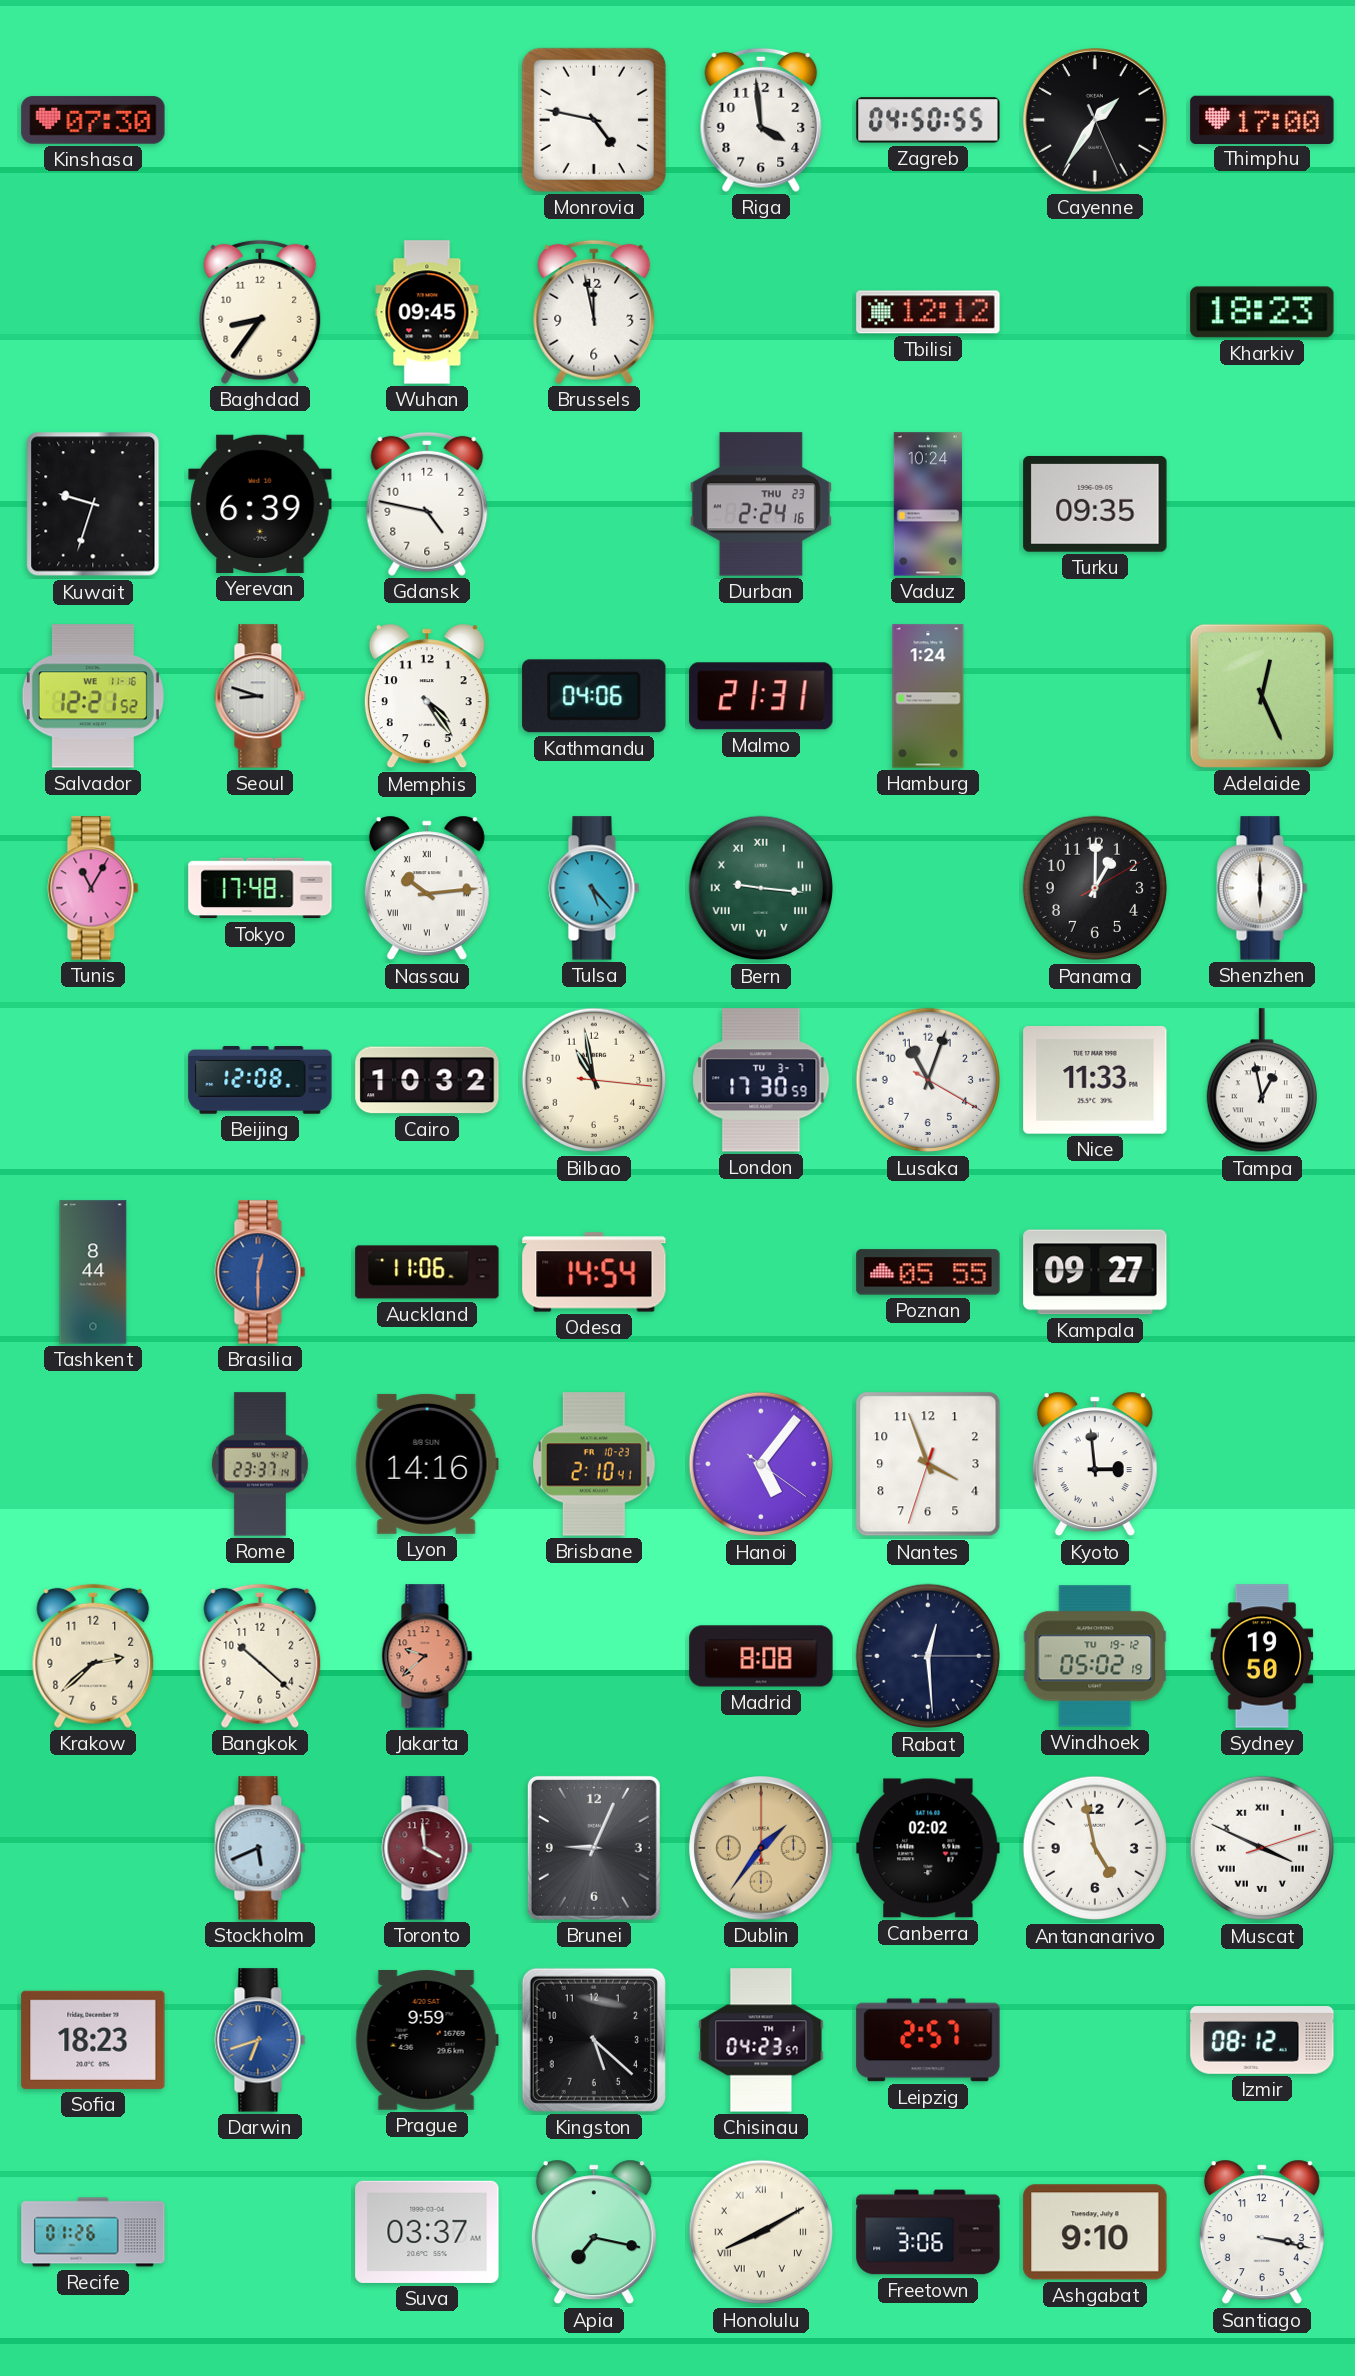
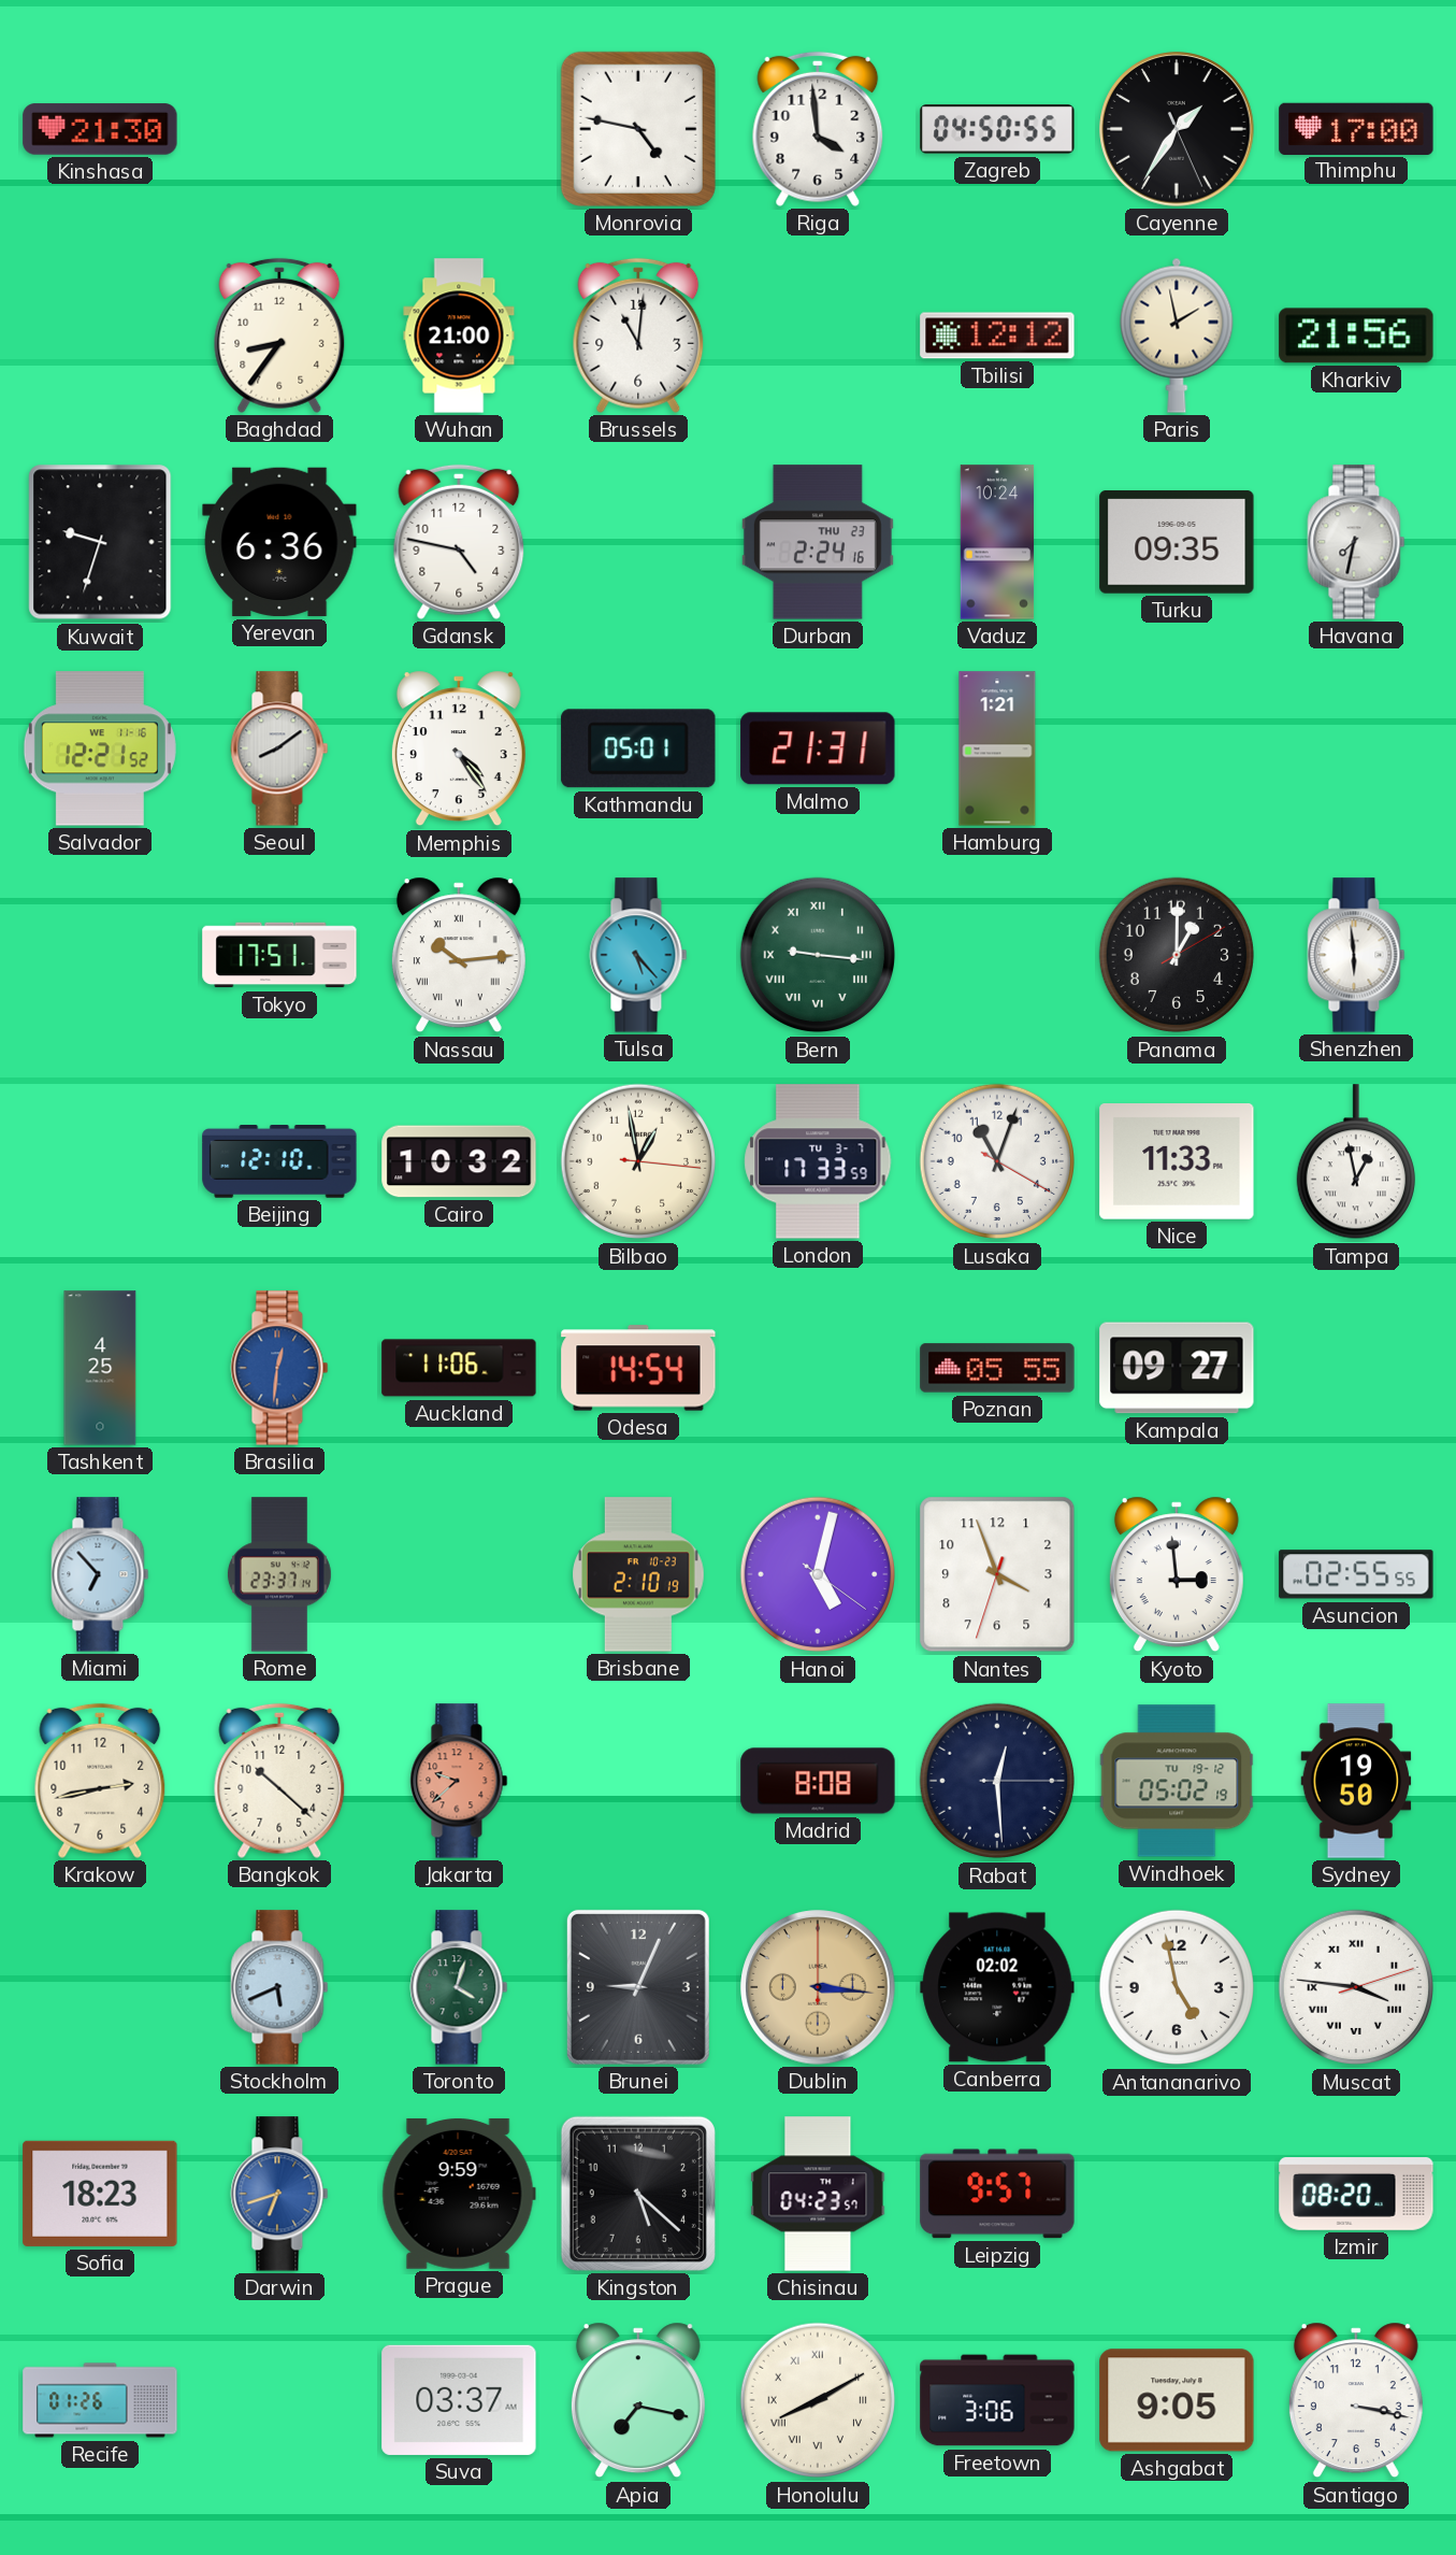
Kinshasa: 07:30 -> 21:30 (100, 129)
Wuhan: 09:45 -> 21:00 (459, 336)
Brussels: 11:58 -> 11:01 (638, 336)
Paris: none -> 1:58 (1177, 336)
Kharkiv: 18:23 -> 21:56 (1356, 336)
Yerevan: 6:39 -> 6:36 (279, 542)
Havana: none -> 7:32 (1356, 542)
Seoul: 8:48 -> 8:09 (279, 748)
Kathmandu: 04:06 -> 05:01 (638, 748)
Hamburg: 1:24 -> 1:21 (997, 748)
Adelaide: 12:26 -> none (1262, 696)
Tunis: 11:05 -> none (93, 888)
Tokyo: 17:48 -> 17:51 (279, 955)
Shenzhen: 6:00 -> 5:59 (1356, 955)
Beijing: 12:08 -> 12:10 (279, 1162)
Bilbao: 10:58 -> 12:58 (638, 1161)
London: 17:30 -> 17:33 (818, 1161)
Tashkent: 8:44 -> 4:25 (100, 1368)
Brasilia: 12:30 -> 12:31 (279, 1368)
Miami: none -> 6:53 (100, 1574)
Lyon: 14:16 -> none (427, 1464)
Brisbane: 2:10:41 -> 2:10:19 (638, 1574)
Hanoi: 5:06 -> 5:02 (818, 1574)
Asuncion: none -> 02:55 (1356, 1574)
Krakow: 2:38 -> 2:43 (100, 1781)
Toronto: 3:59 -> 4:03 (459, 1987)
Toronto dial: burgundy -> green (459, 1987)
Dublin: 1:36 -> 3:16 (818, 1987)
Muscat: 3:49 -> 3:46 (1356, 1987)
Leipzig: 2:57 -> 9:57 (997, 2194)
Izmir: 08:12 -> 08:20 (1356, 2195)
Ashgabat: 9:10 -> 9:05 (1177, 2400)
